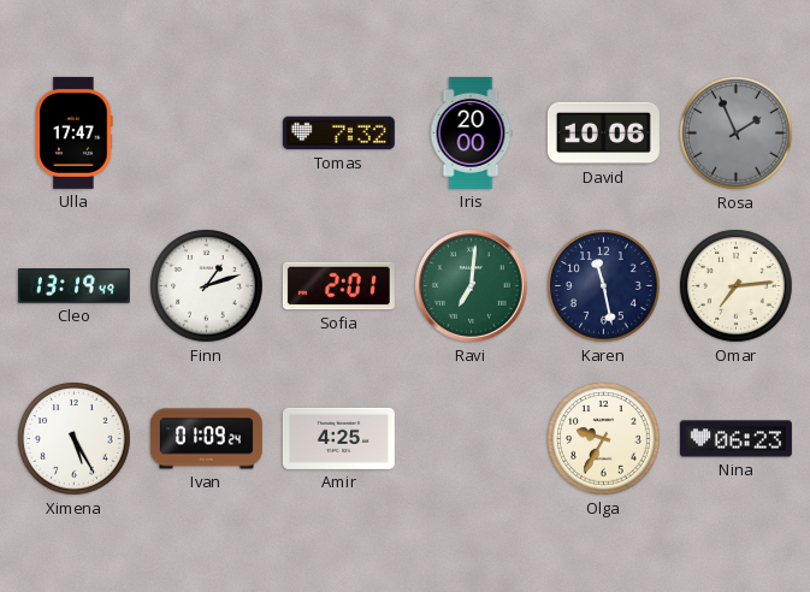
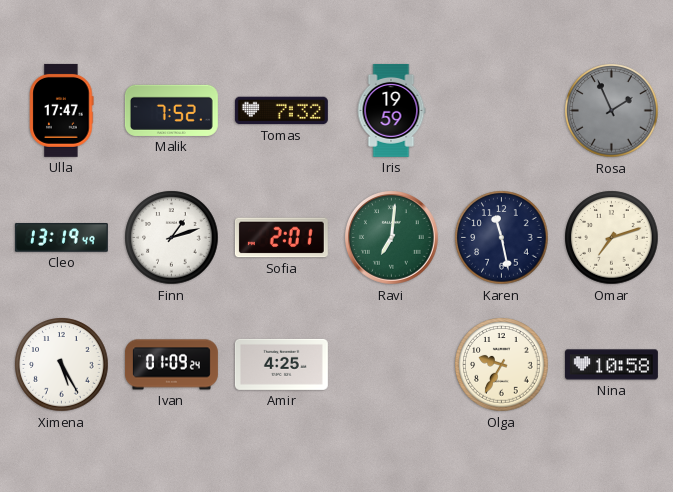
Malik: none -> 7:52 (171, 110)
Iris: 20:00 -> 19:59 (391, 110)
David: 10:06 -> none (603, 134)
Omar: 7:14 -> 7:12 (612, 238)
Nina: 06:23 -> 10:58 (611, 365)
